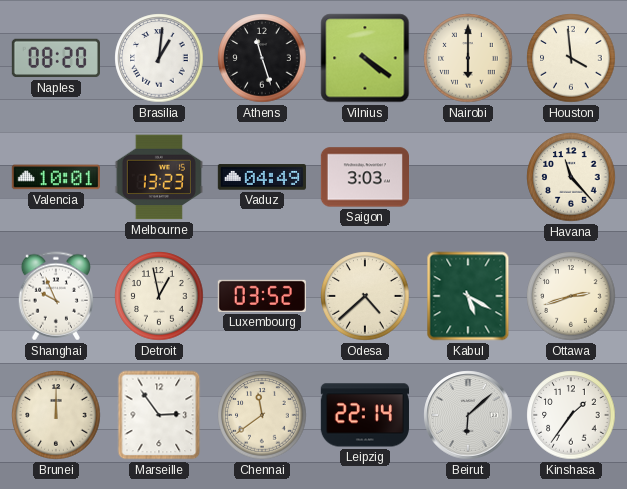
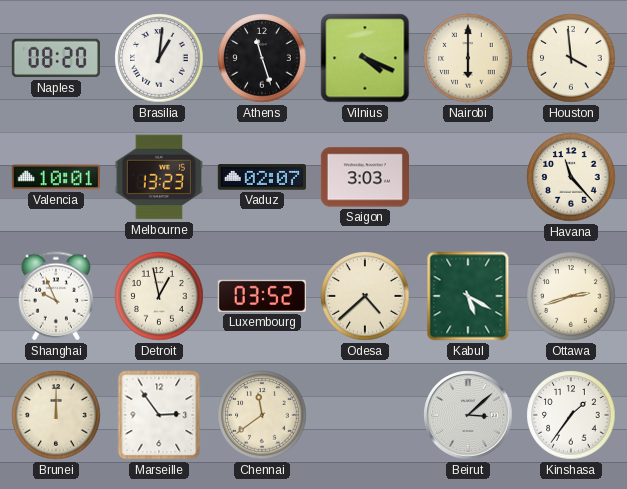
Vilnius: 4:21 -> 4:19 (365, 58)
Vaduz: 04:49 -> 02:07 (262, 177)
Leipzig: 22:14 -> none (365, 415)
Beirut: 6:08 -> 3:08 (468, 415)
